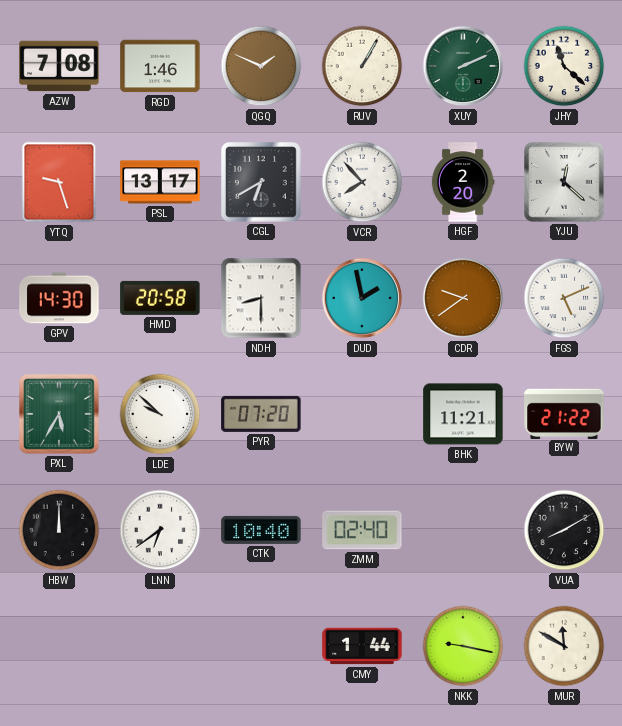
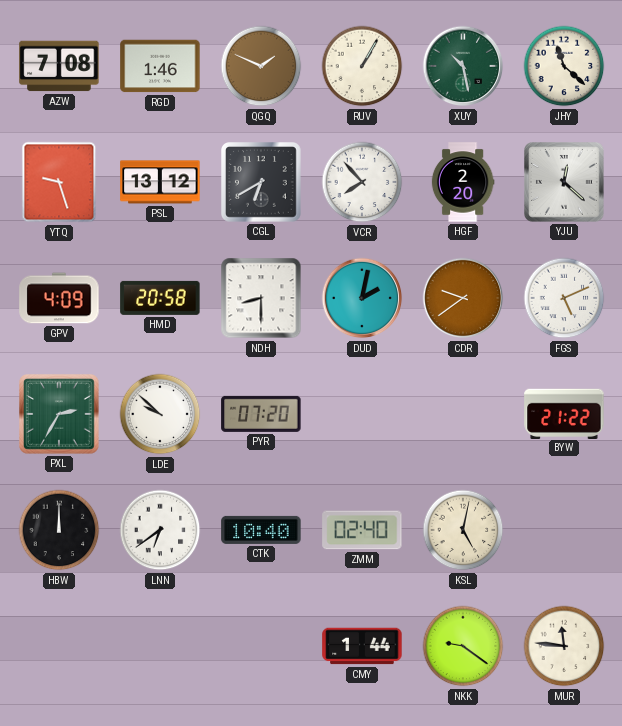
XUY: 2:11 -> 10:28 (463, 66)
PSL: 13:17 -> 13:12 (160, 182)
GPV: 14:30 -> 4:09 (59, 298)
DUD: 1:58 -> 2:02 (362, 298)
PXL: 5:35 -> 2:35 (60, 415)
BHK: 11:21 -> none (463, 414)
KSL: none -> 5:02 (463, 530)
VUA: 8:10 -> none (564, 530)
NKK: 9:17 -> 9:21 (463, 646)
MUR: 11:50 -> 11:46 (564, 646)
